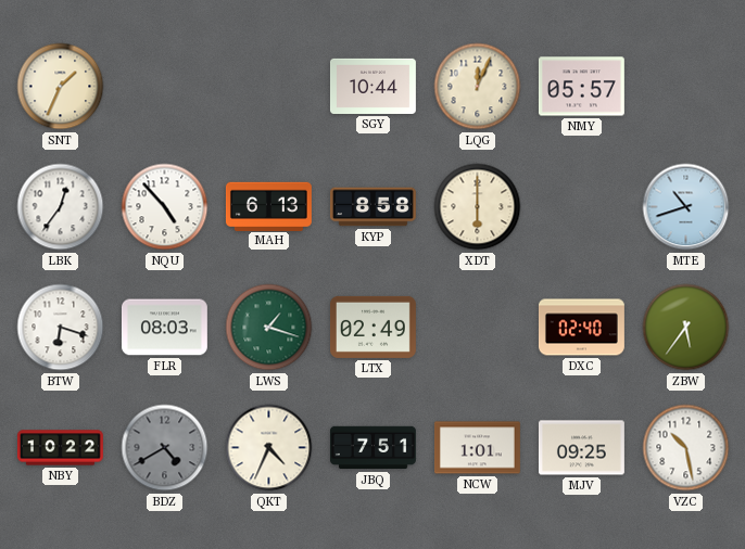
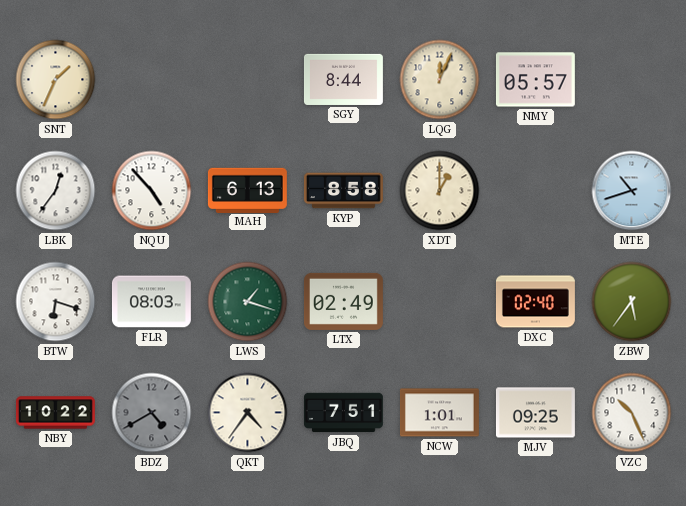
SGY: 10:44 -> 8:44 (343, 79)
XDT: 6:00 -> 1:00 (440, 191)
QKT: 4:34 -> 4:36 (248, 413)
VZC: 10:28 -> 10:26 (632, 413)
